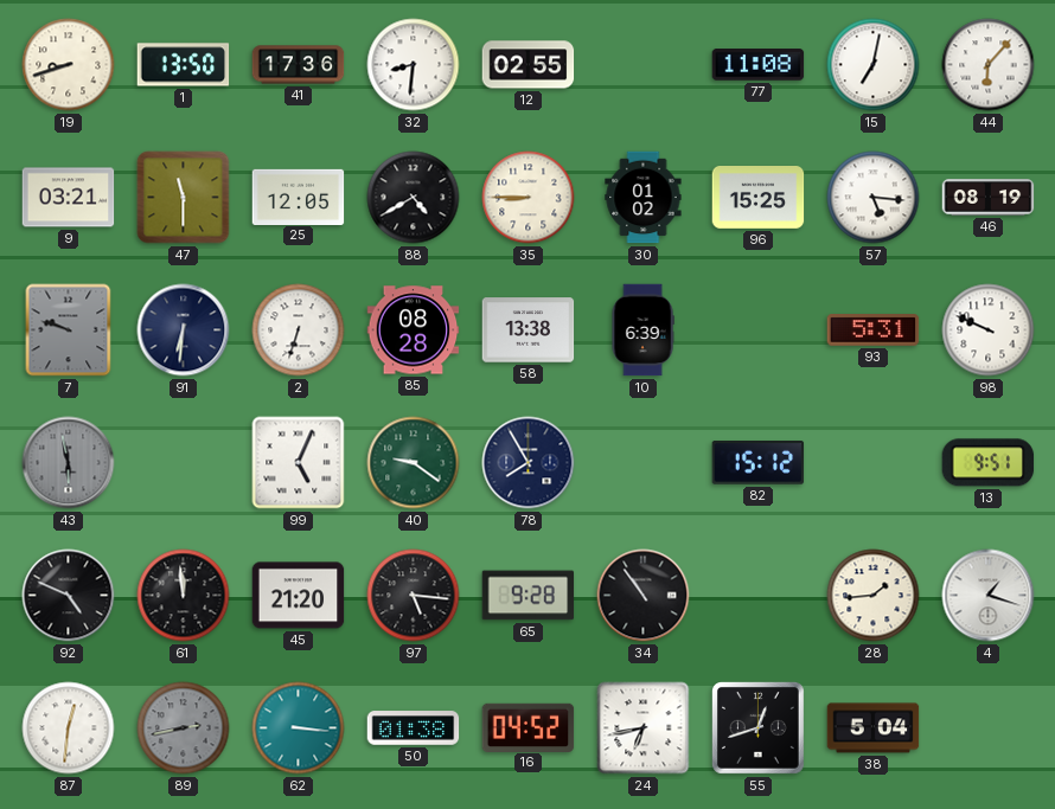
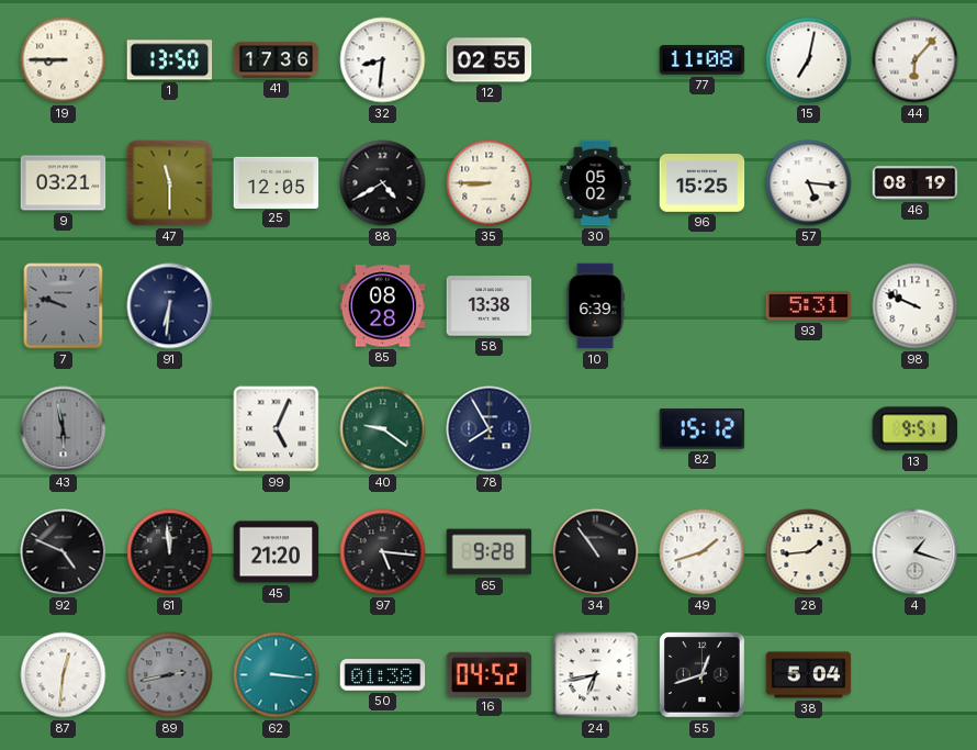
19: 8:42 -> 8:45 (64, 60)
30: 01:02 -> 05:02 (596, 183)
2: 6:33 -> none (299, 330)
49: none -> 1:42 (703, 552)
